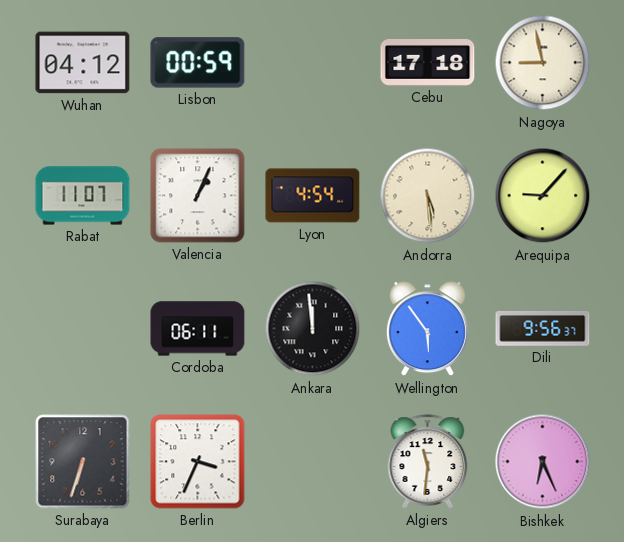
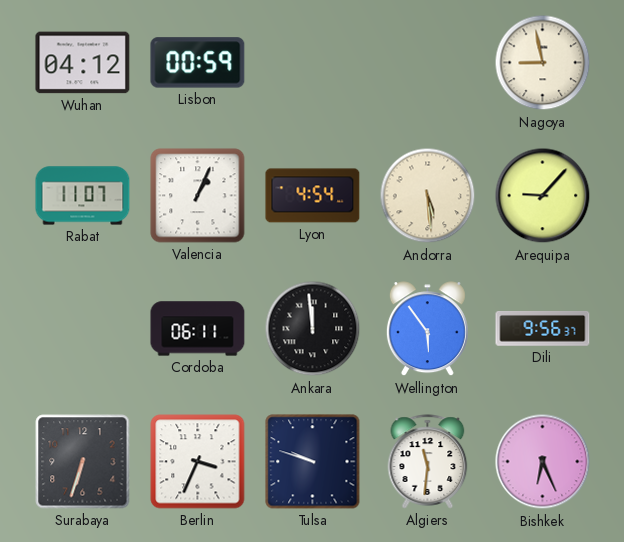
Cebu: 17:18 -> none (428, 63)
Tulsa: none -> 9:48 (313, 462)
